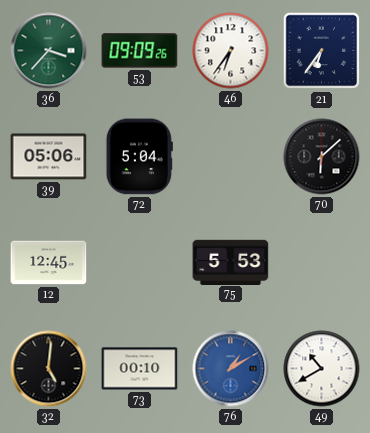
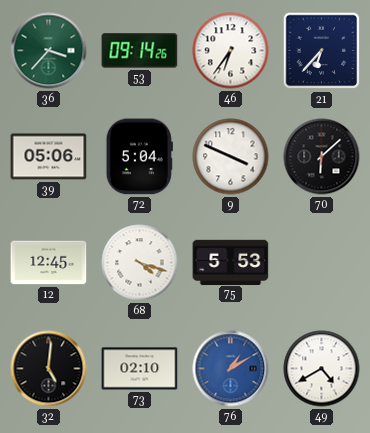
53: 09:09 -> 09:14 (140, 51)
21: 6:36 -> 6:37 (322, 51)
9: none -> 3:49 (231, 157)
68: none -> 4:18 (140, 263)
73: 00:10 -> 02:10 (140, 369)
49: 10:40 -> 4:40 (322, 369)
